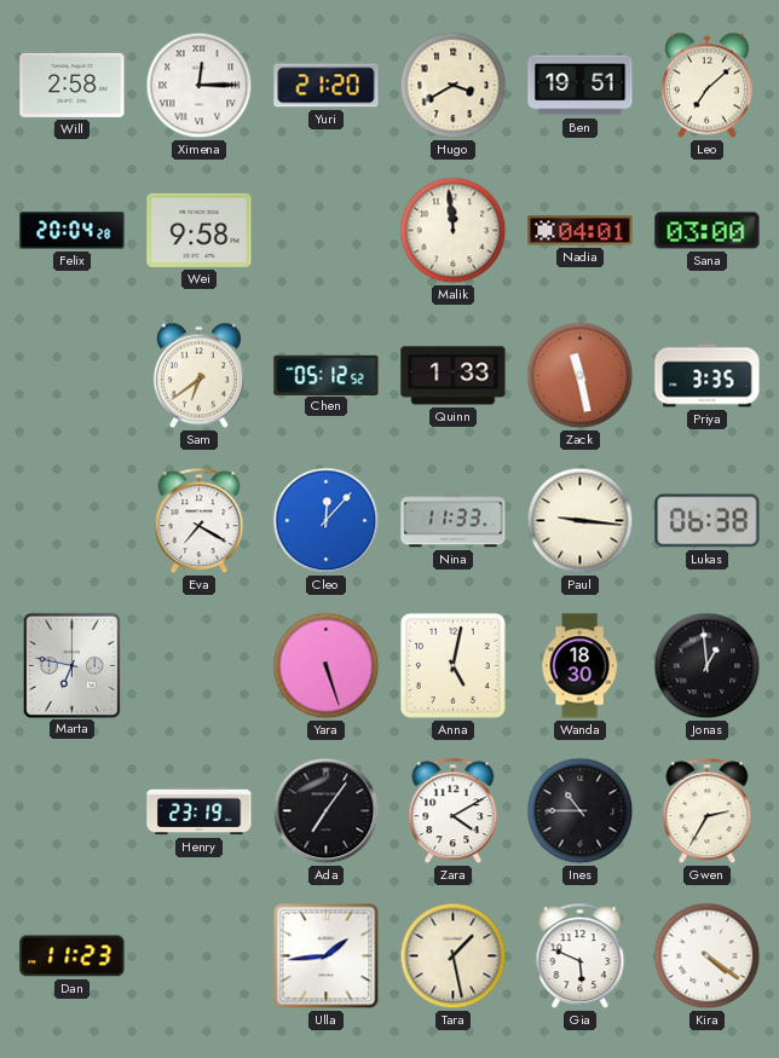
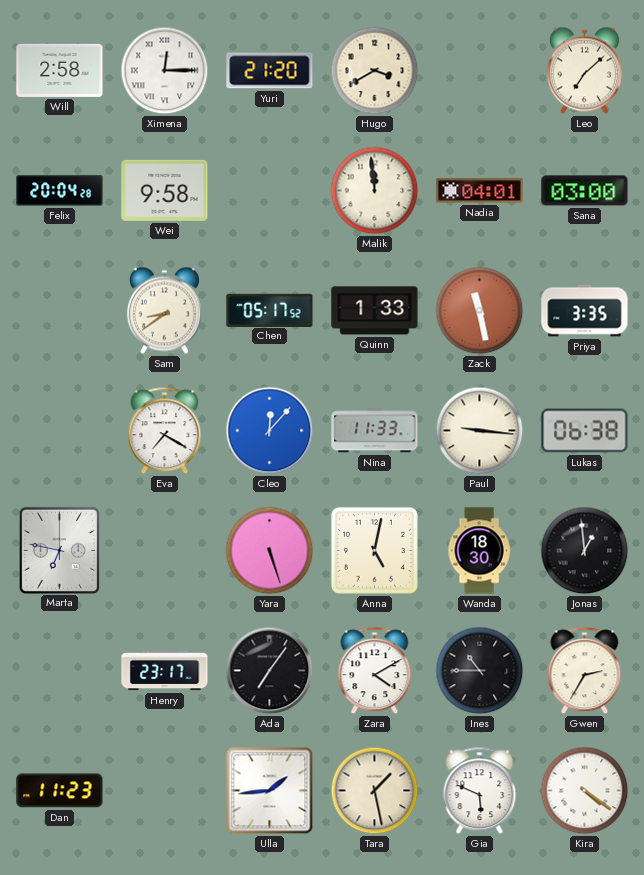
Ben: 19:51 -> none (581, 86)
Sam: 6:39 -> 8:39 (164, 311)
Chen: 05:12 -> 05:17 (270, 310)
Henry: 23:19 -> 23:17 (165, 671)
